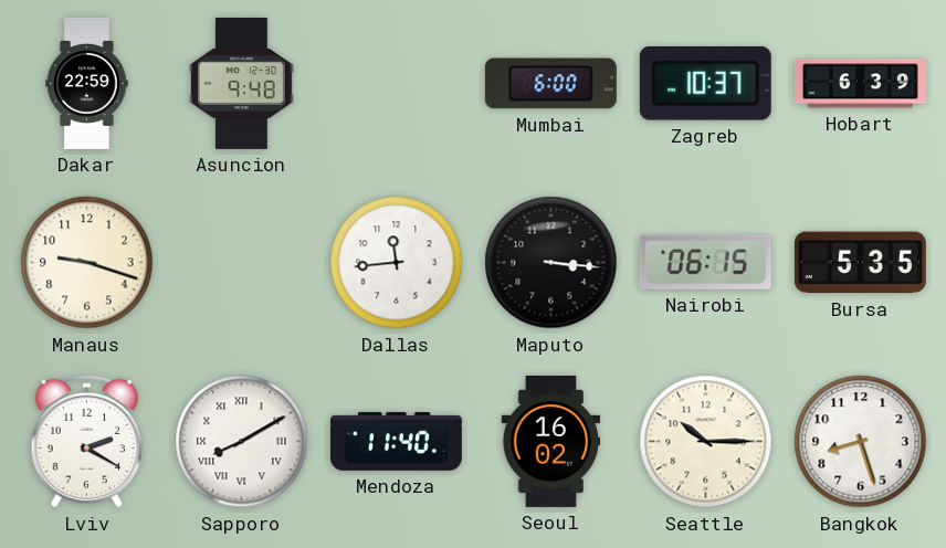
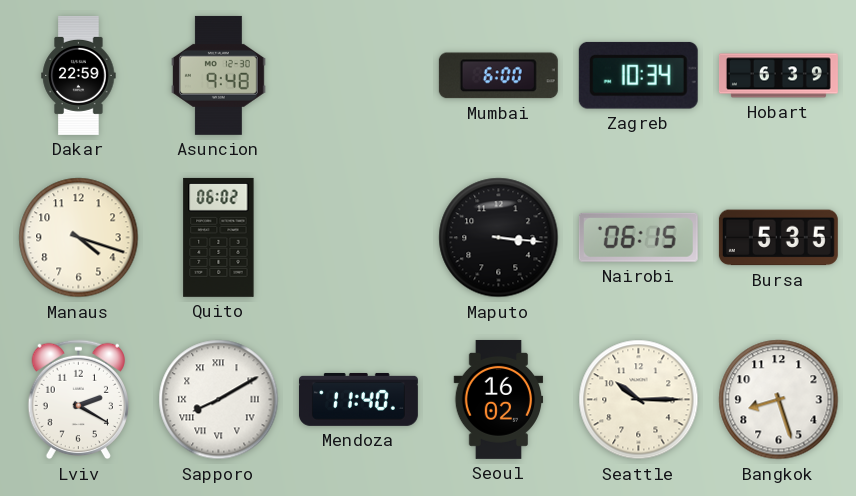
Zagreb: 10:37 -> 10:34 (638, 75)
Manaus: 9:18 -> 4:18 (79, 238)
Quito: none -> 06:02 (219, 237)
Dallas: 11:44 -> none (397, 263)
